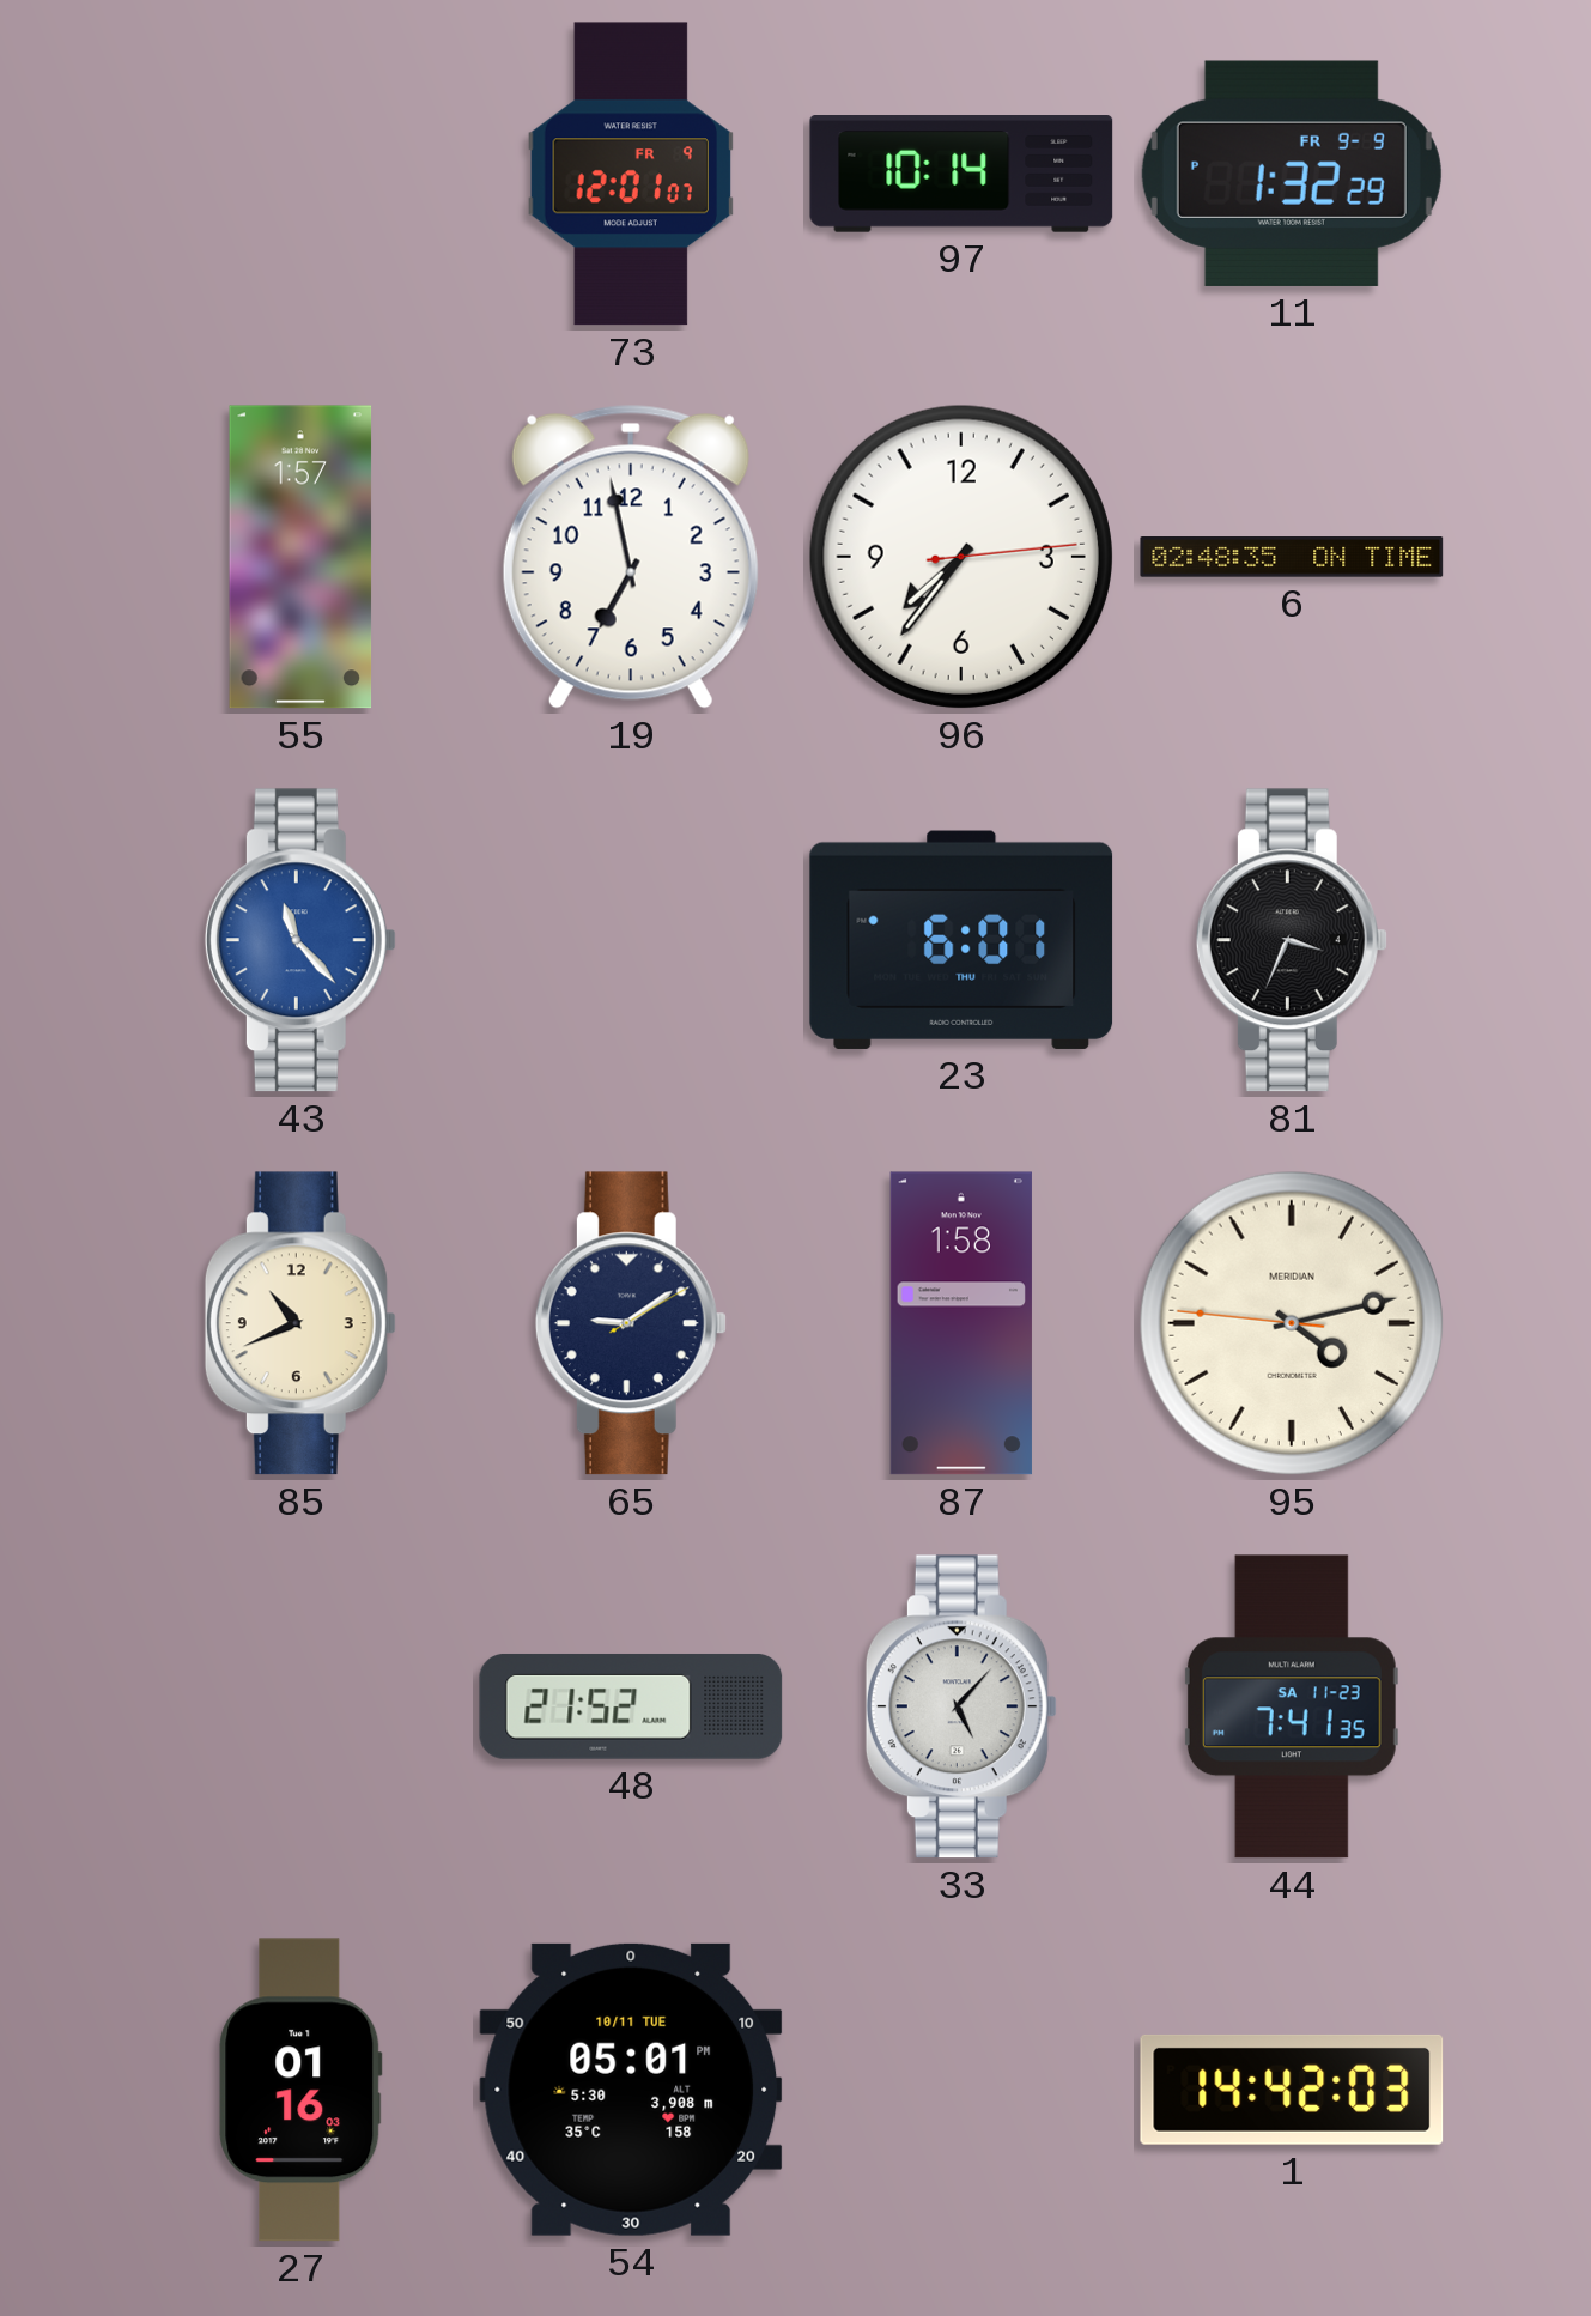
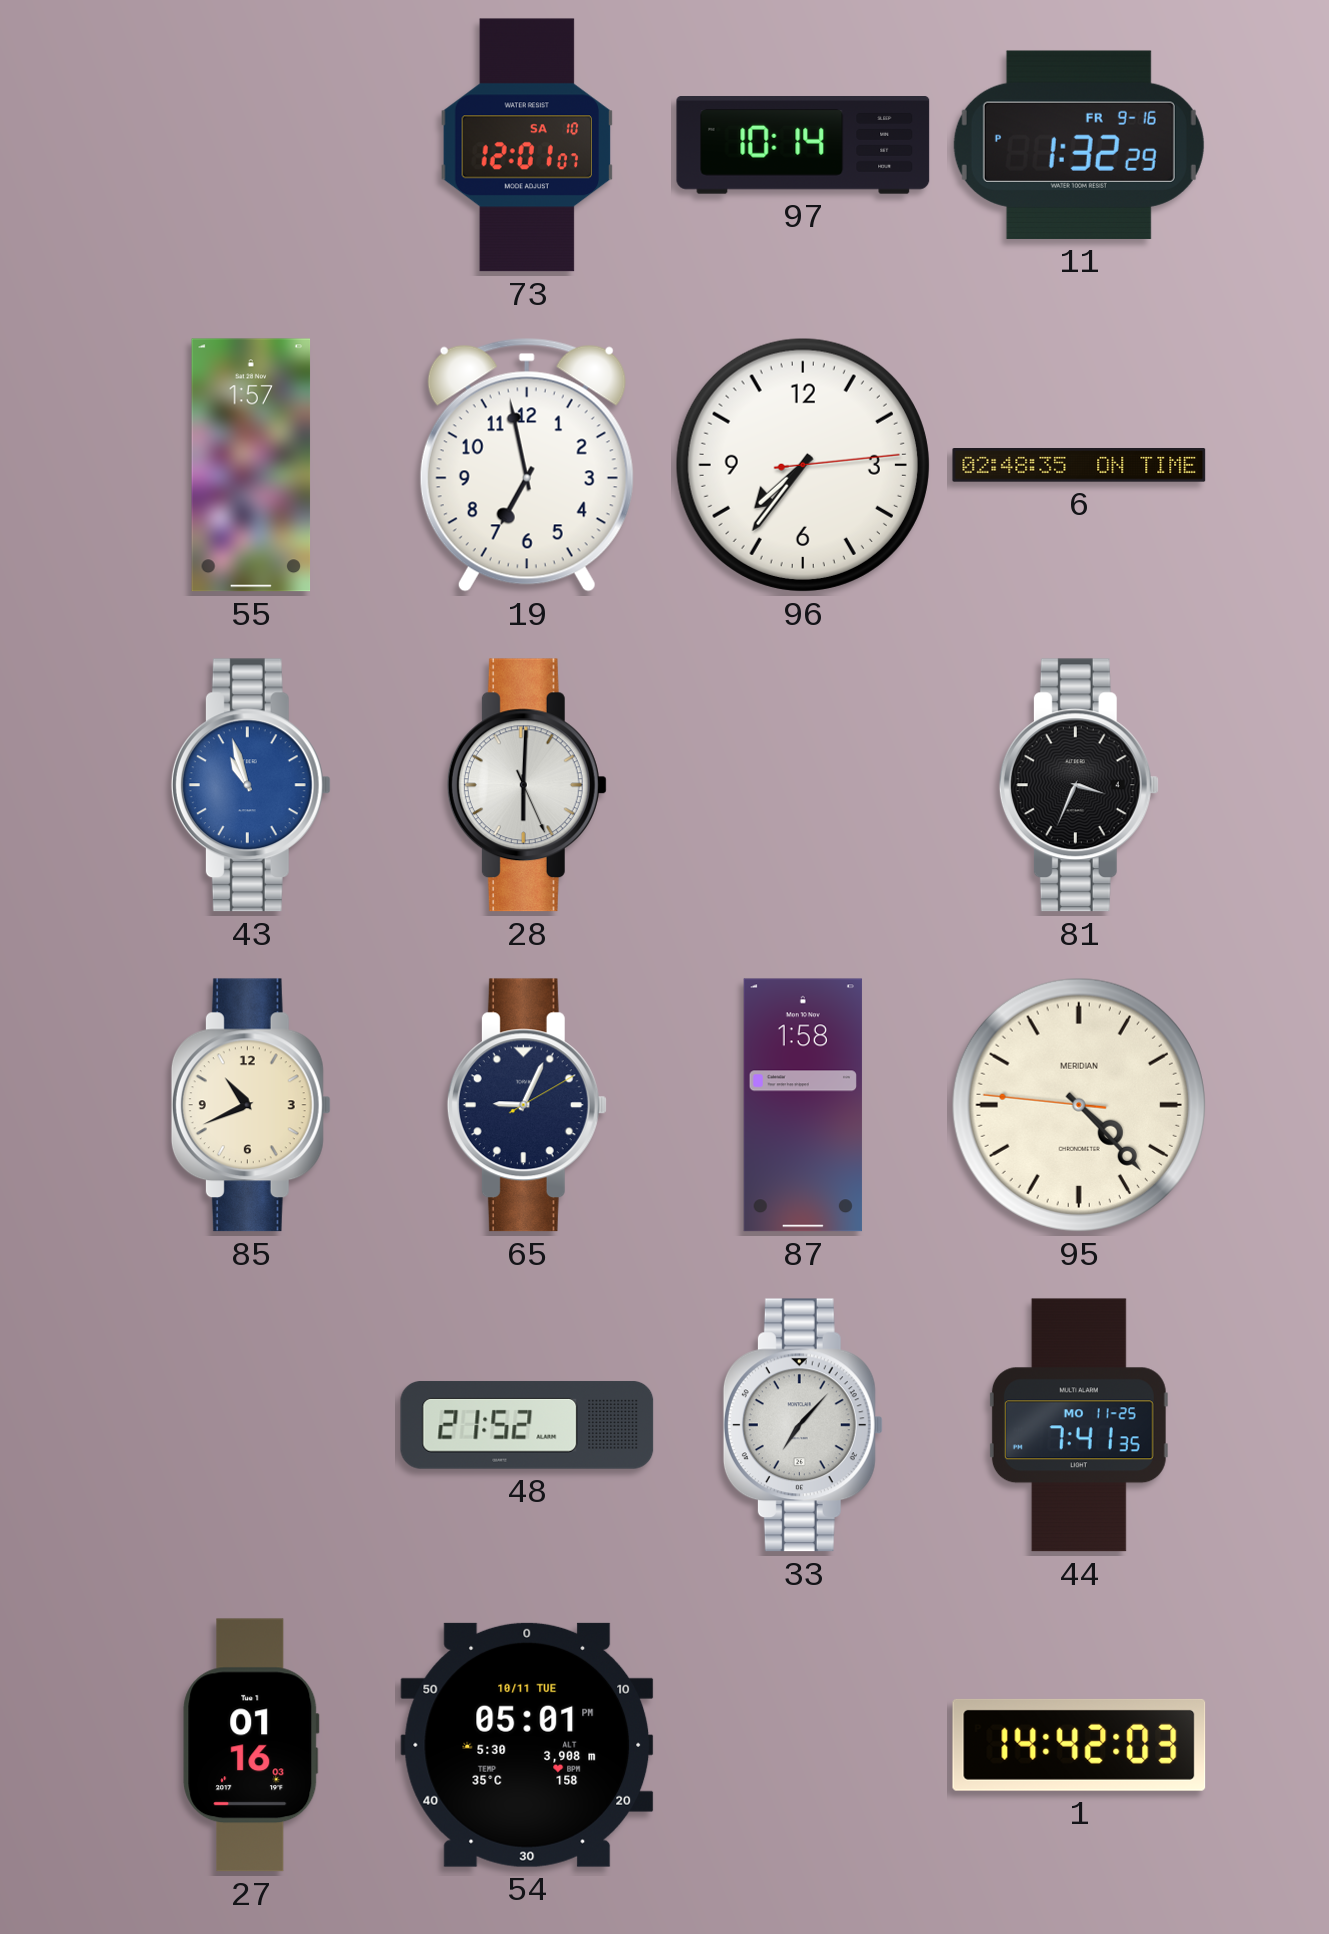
73 date: FR 9 -> SA 10 (527, 145)
11 date: FR 9-9 -> FR 9-16 (1079, 145)
43: 11:23 -> 10:57 (251, 785)
28: none -> 6:00 (527, 785)
23: 6:01 -> none (961, 940)
65: 9:09 -> 9:04 (527, 1105)
95: 4:12 -> 4:22 (1079, 1105)
33: 5:07 -> 7:07 (803, 1425)
44 date: SA 11-23 -> MO 11-25 (1079, 1425)
